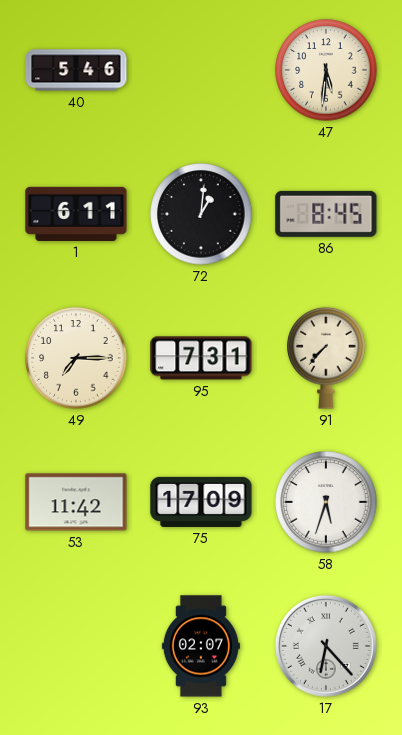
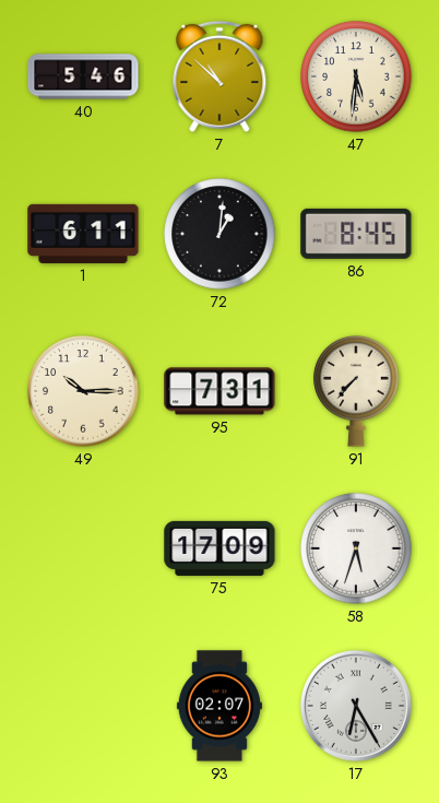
7: none -> 10:52 (220, 76)
49: 7:15 -> 10:15 (83, 391)
53: 11:42 -> none (76, 502)
17: 6:23 -> 6:25 (356, 706)
